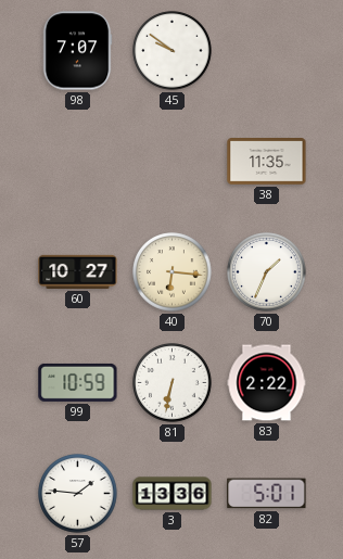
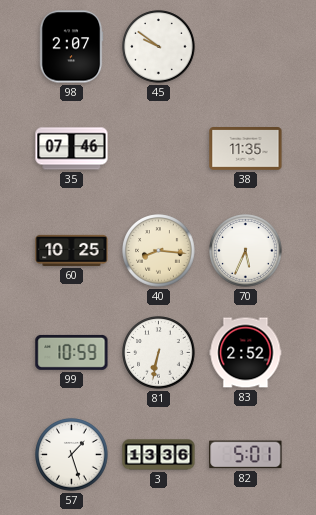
98: 7:07 -> 2:07 (71, 47)
35: none -> 07:46 (72, 149)
60: 10:27 -> 10:25 (72, 250)
40: 6:16 -> 8:16 (159, 251)
70: 1:34 -> 5:34 (246, 251)
83: 2:22 -> 2:52 (246, 353)
57: 1:46 -> 1:27 (72, 455)
